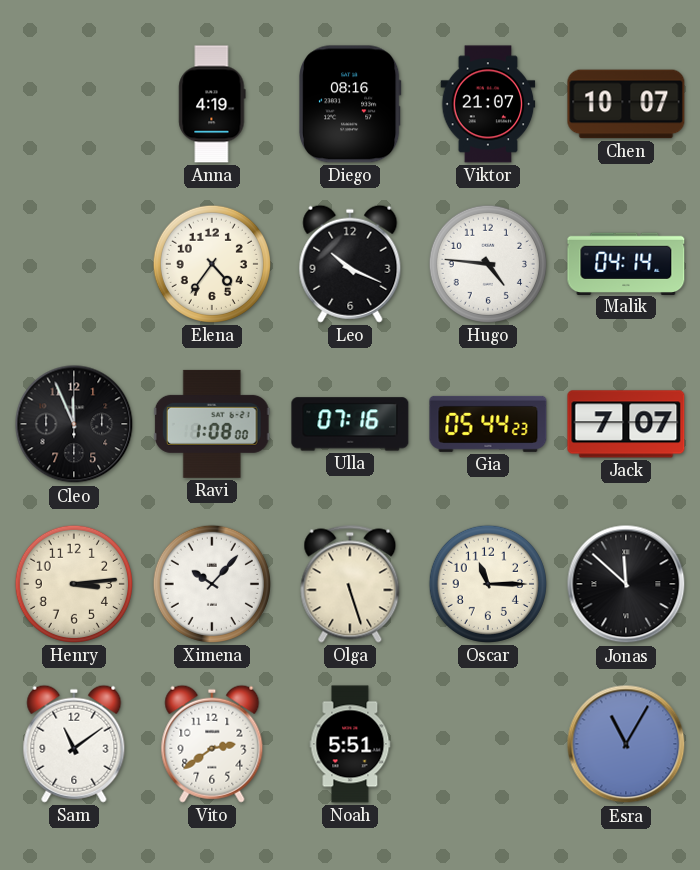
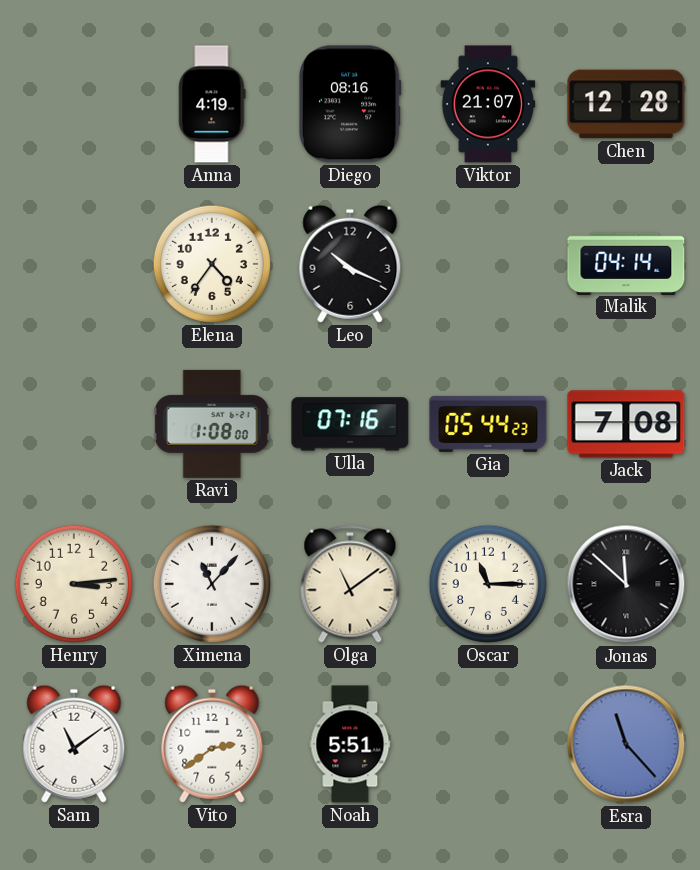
Chen: 10:07 -> 12:28 (626, 104)
Hugo: 4:46 -> none (488, 264)
Cleo: 11:56 -> none (74, 424)
Jack: 7:07 -> 7:08 (626, 424)
Ximena: 10:07 -> 11:07 (212, 584)
Olga: 5:27 -> 11:09 (350, 584)
Esra: 11:05 -> 11:23 (626, 744)
